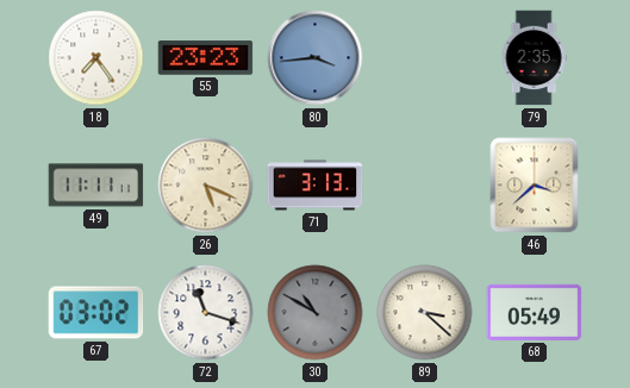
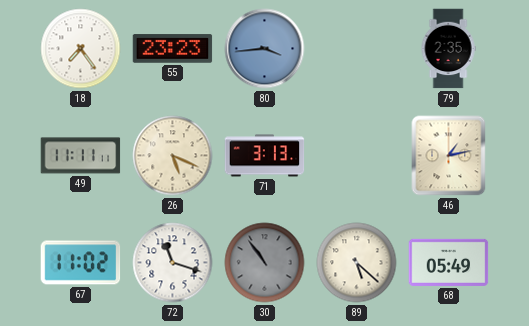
46: 3:38 -> 1:13 (449, 156)
67: 03:02 -> 11:02 (81, 263)
30: 10:50 -> 10:54 (265, 263)
89: 3:22 -> 5:22 (357, 263)
